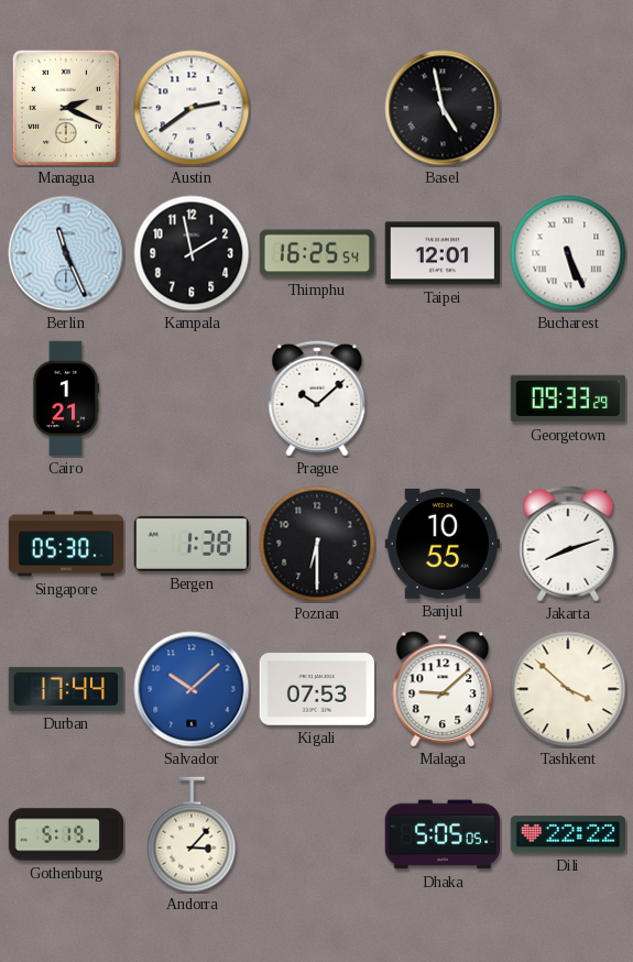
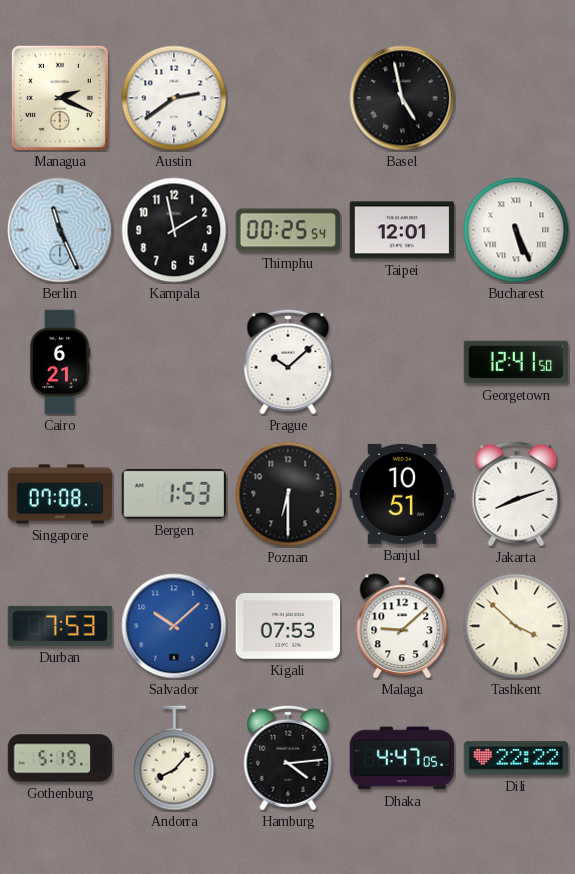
Thimphu: 16:25 -> 00:25 (288, 230)
Cairo: 1:21 -> 6:21 (60, 362)
Georgetown: 09:33 -> 12:41 (516, 362)
Singapore: 05:30 -> 07:08 (60, 494)
Bergen: 1:38 -> 1:53 (173, 494)
Banjul: 10:55 -> 10:51 (401, 494)
Durban: 17:44 -> 7:53 (60, 626)
Andorra: 3:07 -> 8:07 (174, 758)
Hamburg: none -> 4:14 (288, 758)
Dhaka: 5:05 -> 4:47 (402, 758)
